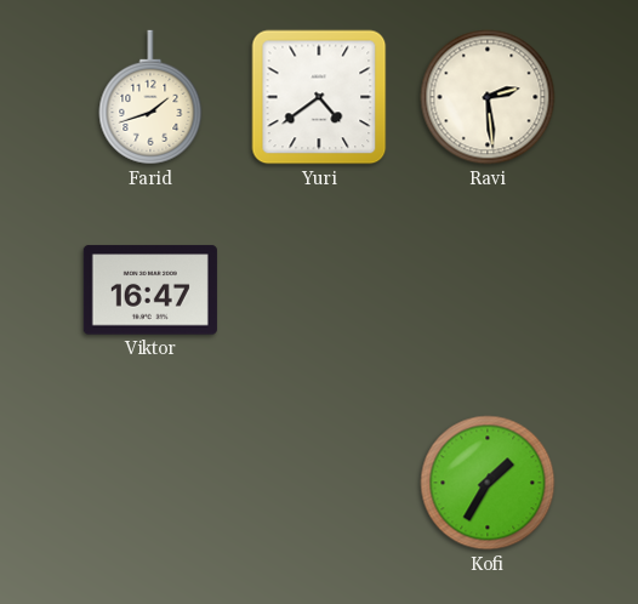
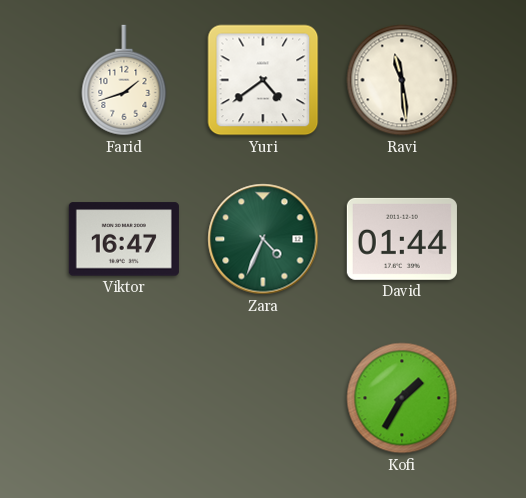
Ravi: 2:29 -> 11:29 (402, 80)
Zara: none -> 4:34 (263, 239)
David: none -> 01:44 (402, 239)
